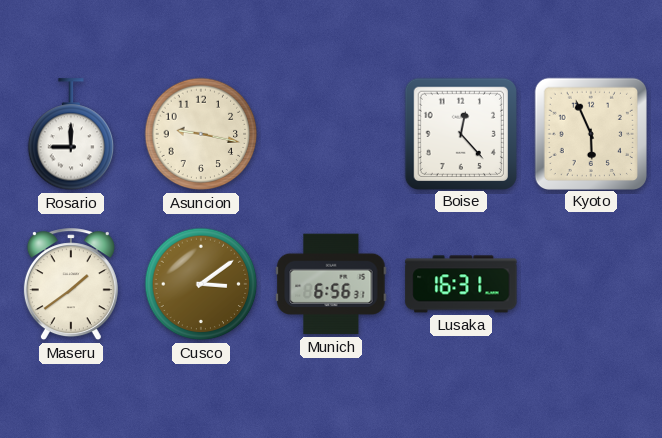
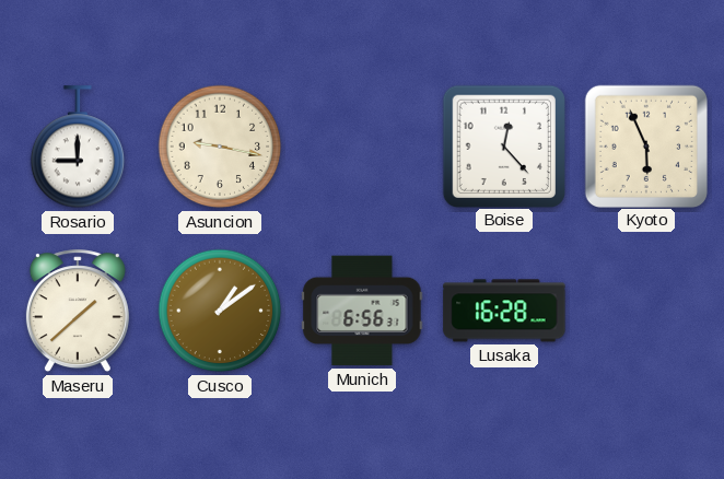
Maseru: 1:39 -> 1:38 (78, 312)
Cusco: 3:09 -> 1:09 (220, 311)
Lusaka: 16:31 -> 16:28 (504, 311)
